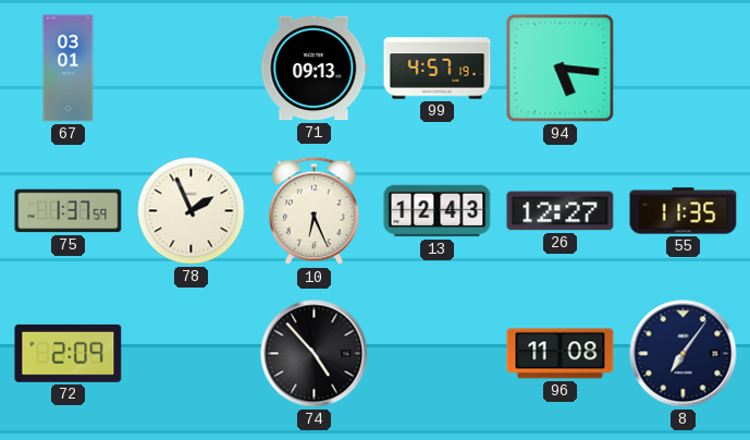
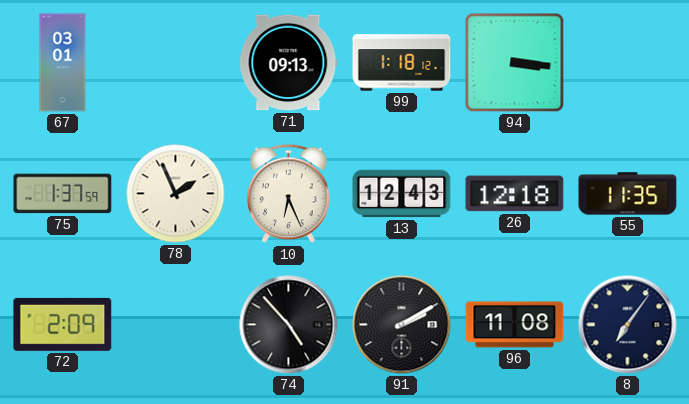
99: 4:57 -> 1:18 (402, 63)
94: 5:16 -> 3:16 (515, 63)
26: 12:27 -> 12:18 (515, 194)
91: none -> 2:10 (402, 325)
